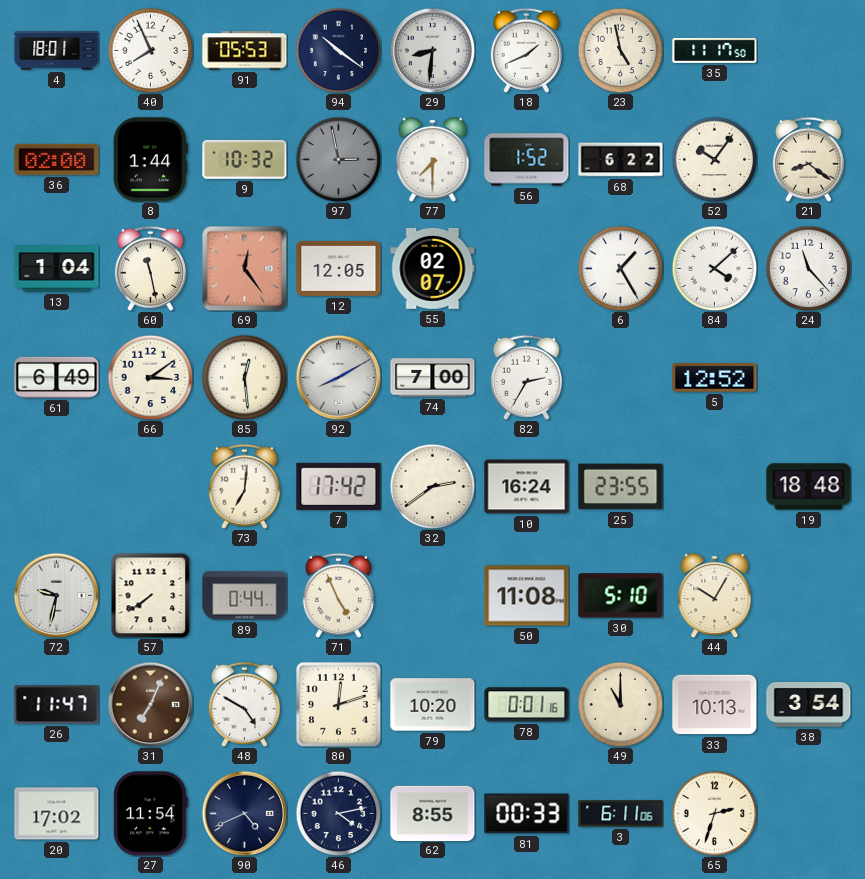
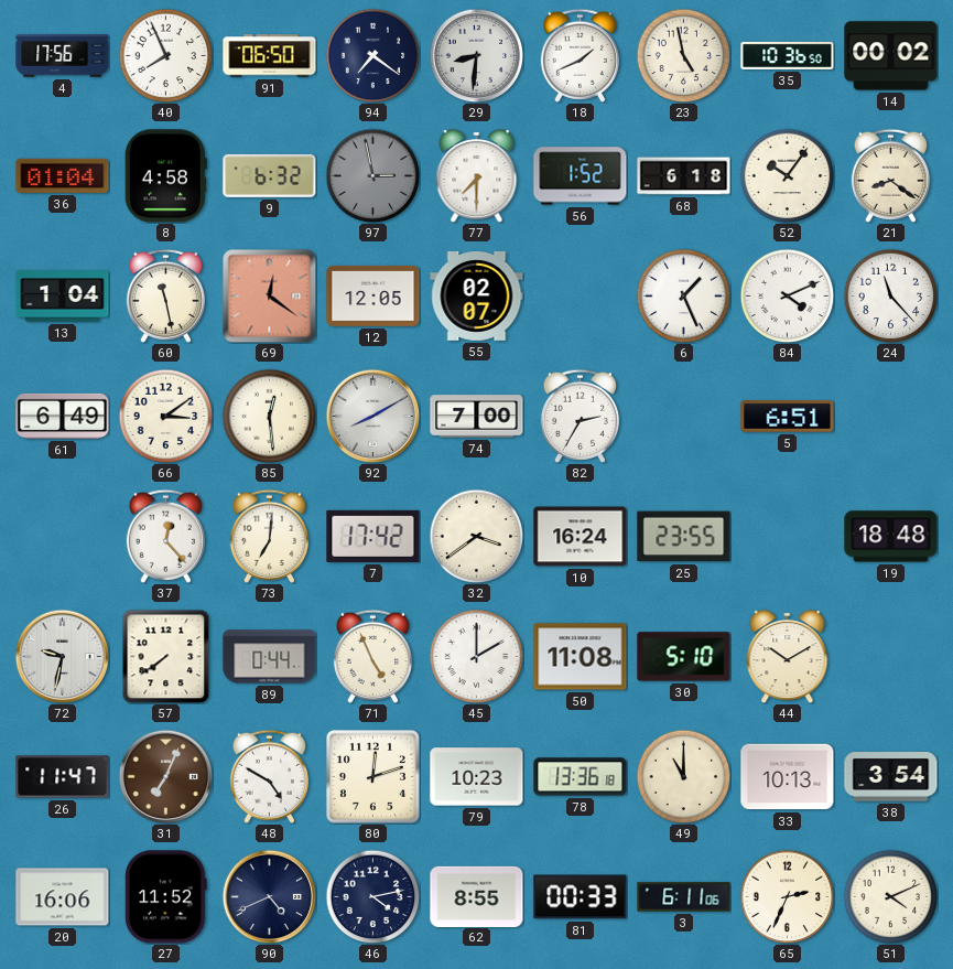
4: 18:01 -> 17:56 (63, 56)
91: 05:53 -> 06:50 (270, 56)
94: 10:21 -> 7:21 (372, 55)
35: 11:17 -> 10:36 (788, 55)
14: none -> 00:02 (891, 56)
36: 02:00 -> 01:04 (63, 175)
8: 1:44 -> 4:58 (165, 176)
9: 10:32 -> 6:32 (270, 175)
68: 6:22 -> 6:18 (684, 176)
69: 12:24 -> 12:21 (269, 295)
6: 1:25 -> 1:26 (683, 295)
84: 4:08 -> 4:11 (787, 295)
5: 12:52 -> 6:51 (788, 417)
37: none -> 12:23 (165, 536)
32: 2:39 -> 3:39 (476, 536)
45: none -> 2:00 (476, 656)
44: 10:05 -> 10:10 (788, 656)
79: 10:20 -> 10:23 (477, 777)
78: 0:01 -> 13:36 (581, 777)
20: 17:02 -> 16:06 (63, 897)
27: 11:54 -> 11:52 (166, 897)
65: 2:33 -> 2:34 (787, 896)
51: none -> 4:11 (890, 896)
